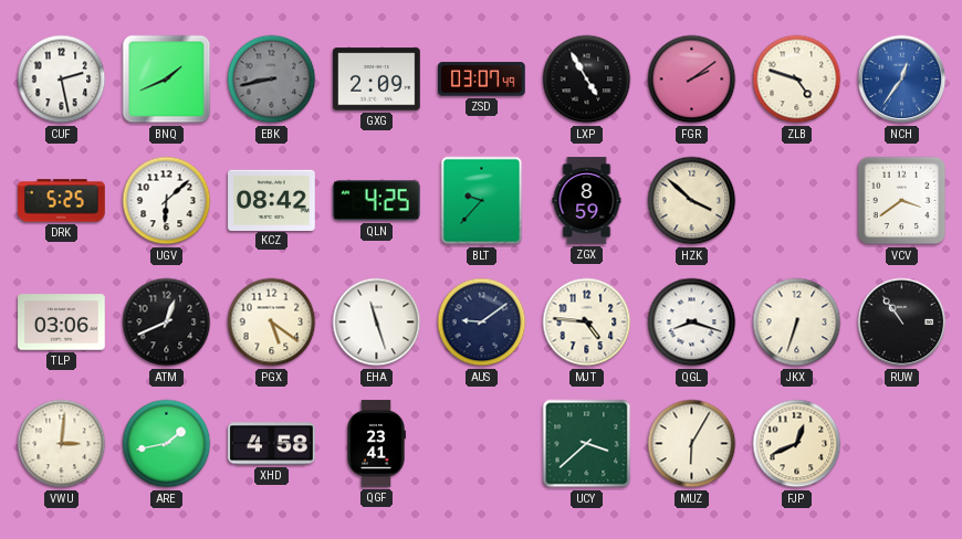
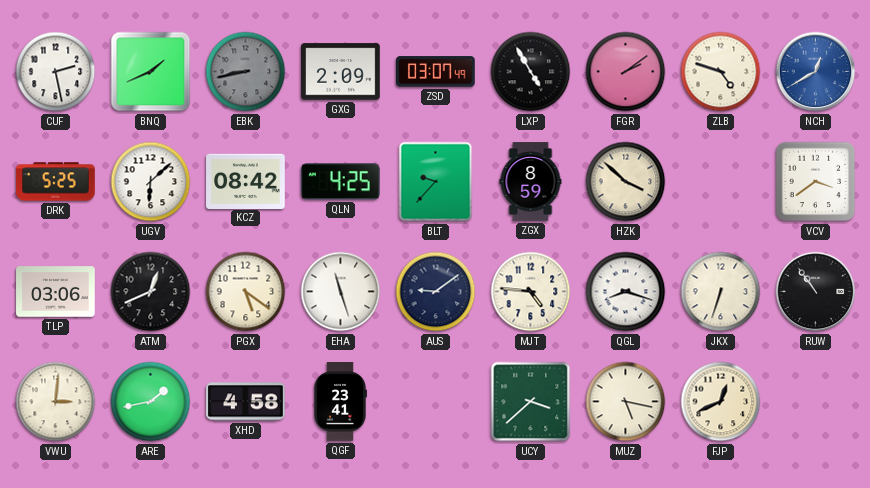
NCH: 12:36 -> 12:40 (816, 72)
MUZ: 6:05 -> 5:17 (626, 402)
